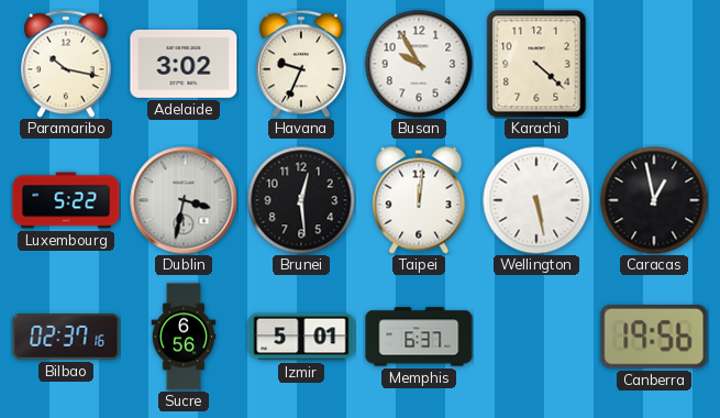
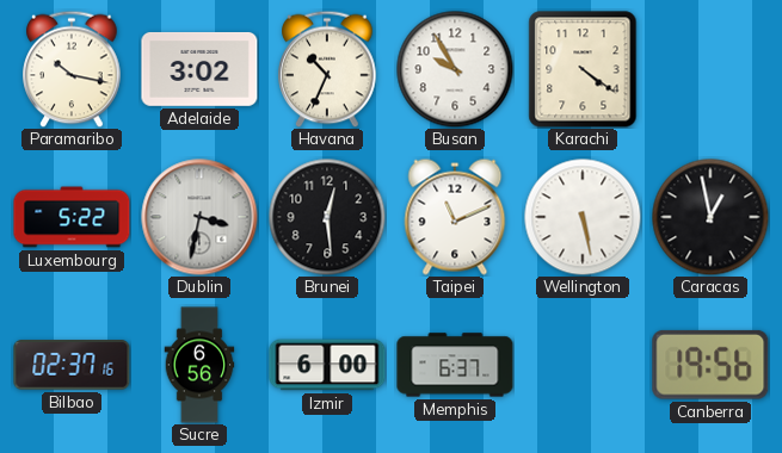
Havana: 9:34 -> 10:34 (327, 69)
Karachi: 4:22 -> 4:21 (583, 69)
Taipei: 12:01 -> 11:11 (455, 217)
Izmir: 5:01 -> 6:00 (327, 365)
